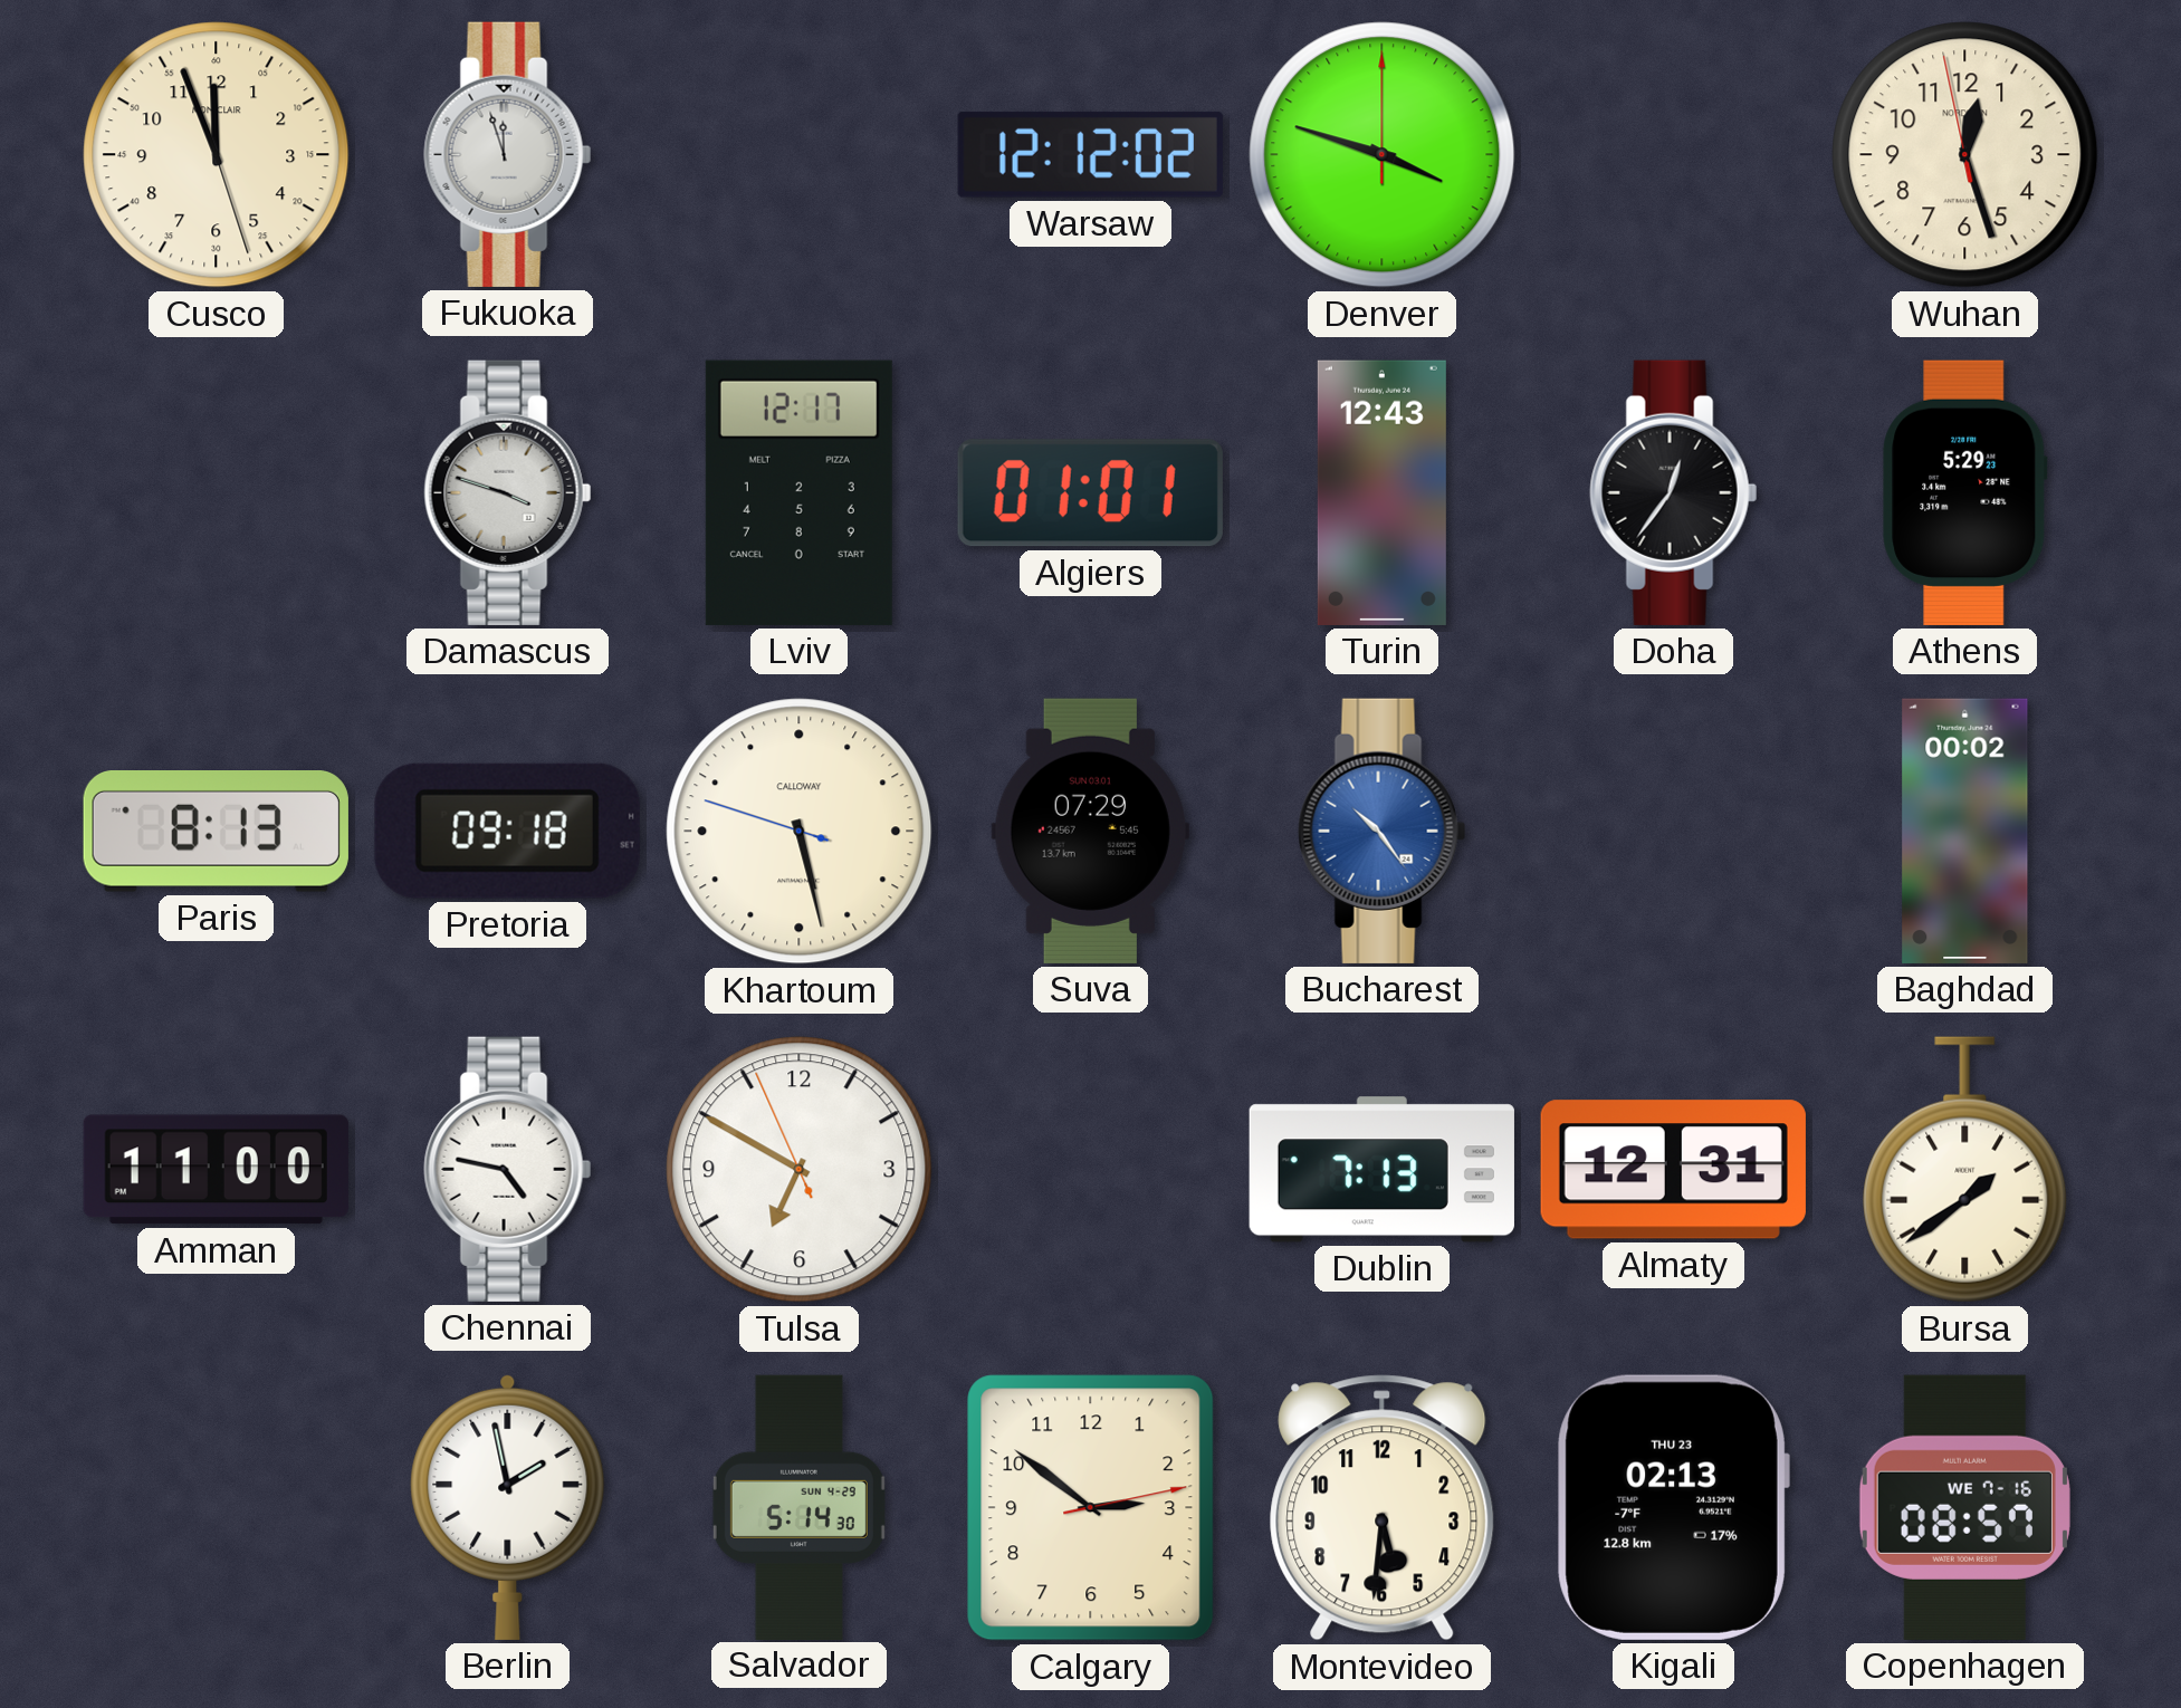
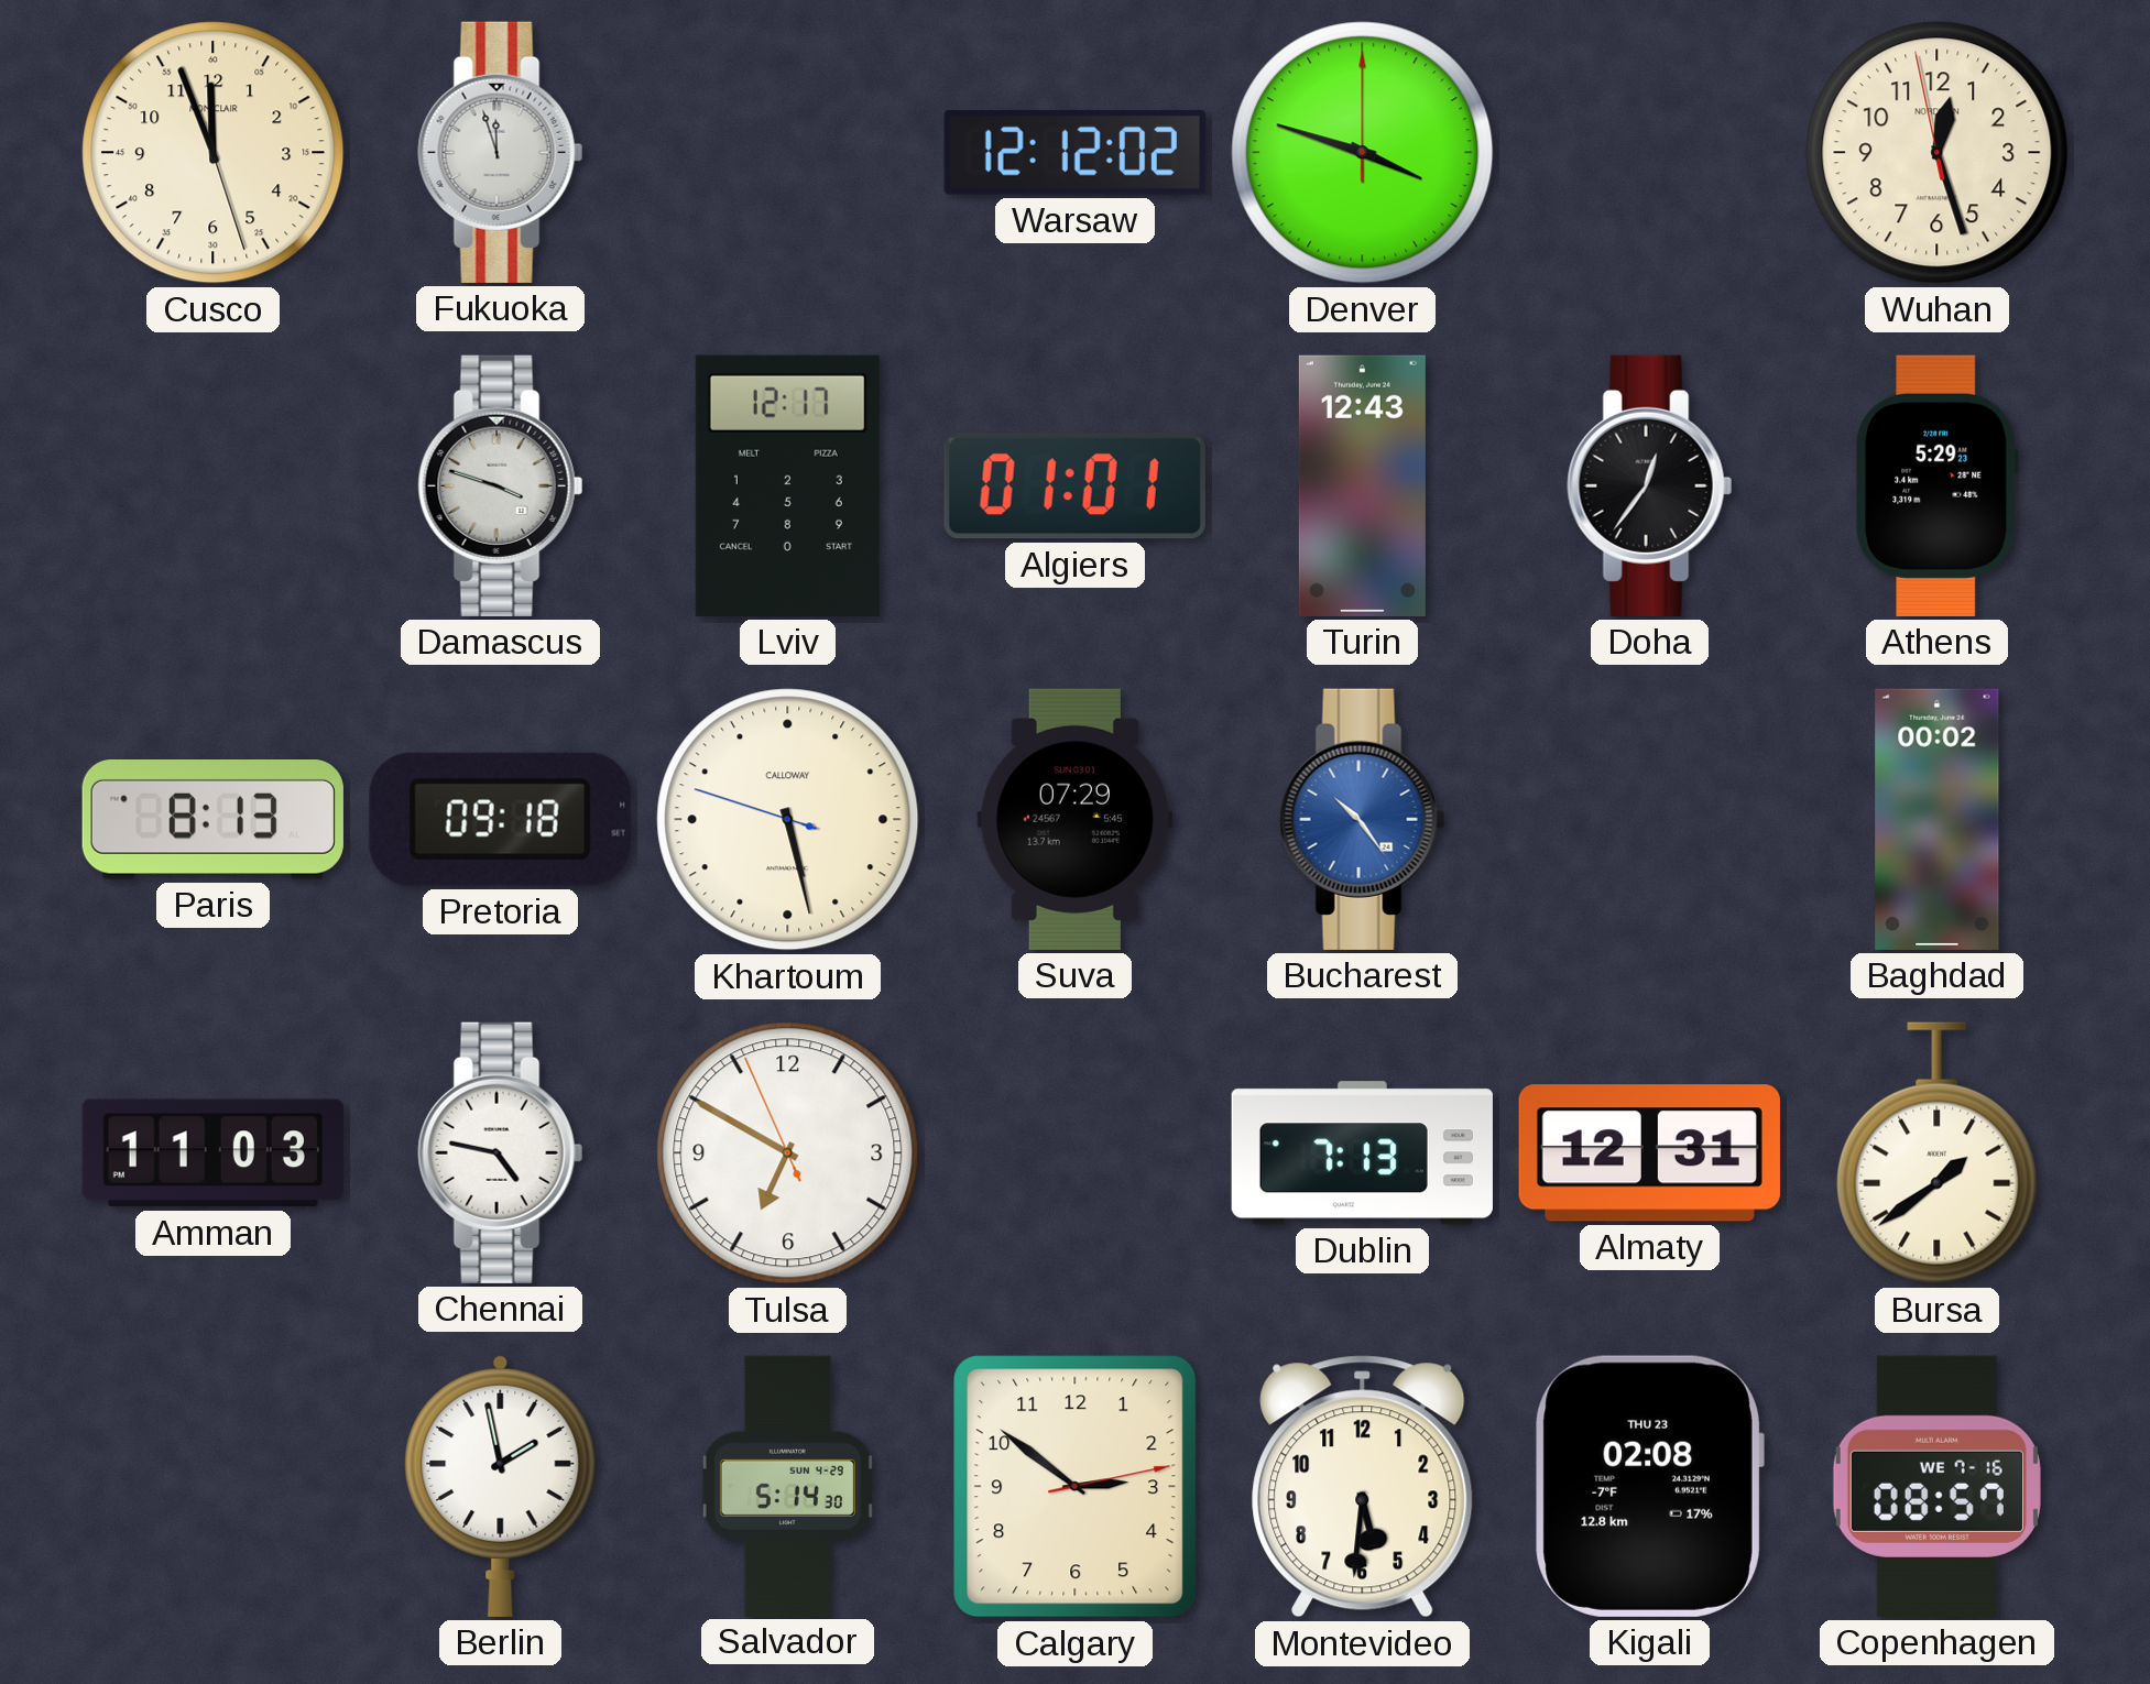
Amman: 11:00 -> 11:03 (212, 1153)
Kigali: 02:13 -> 02:08 (1649, 1486)
